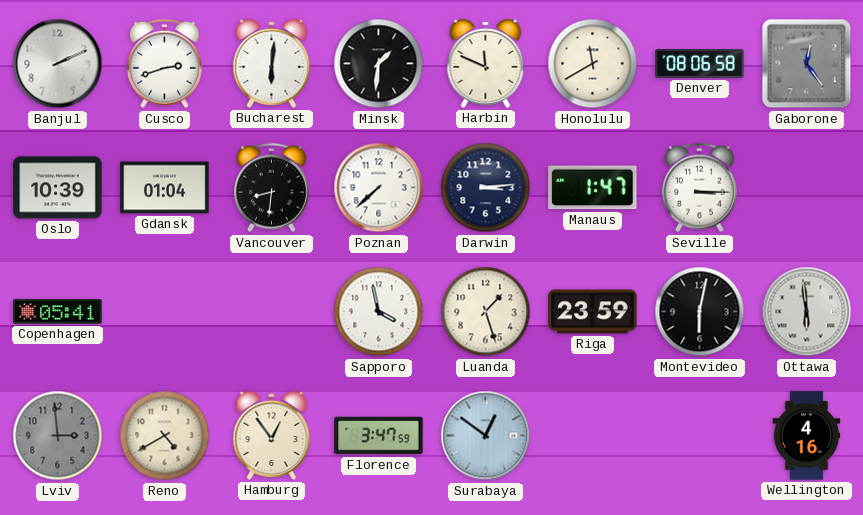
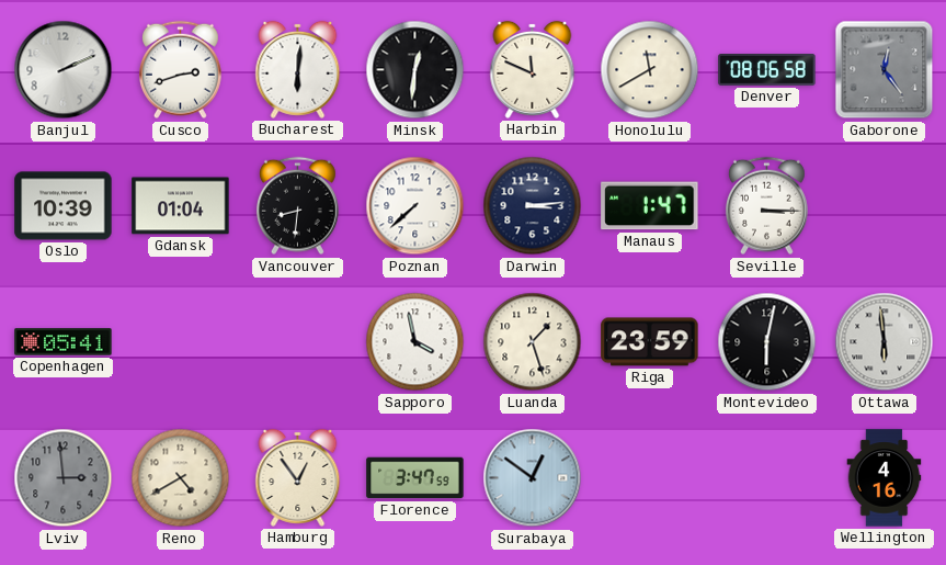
Minsk: 1:31 -> 12:31 (415, 70)
